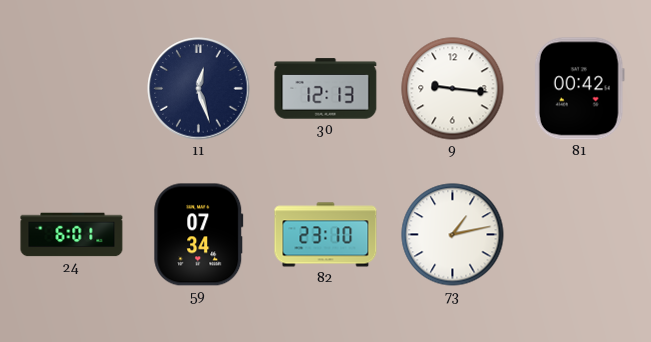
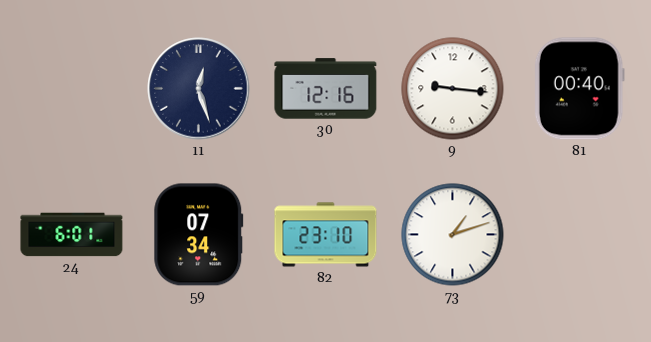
30: 12:13 -> 12:16 (326, 89)
81: 00:42 -> 00:40 (579, 89)
73: 1:13 -> 1:12 (453, 235)
